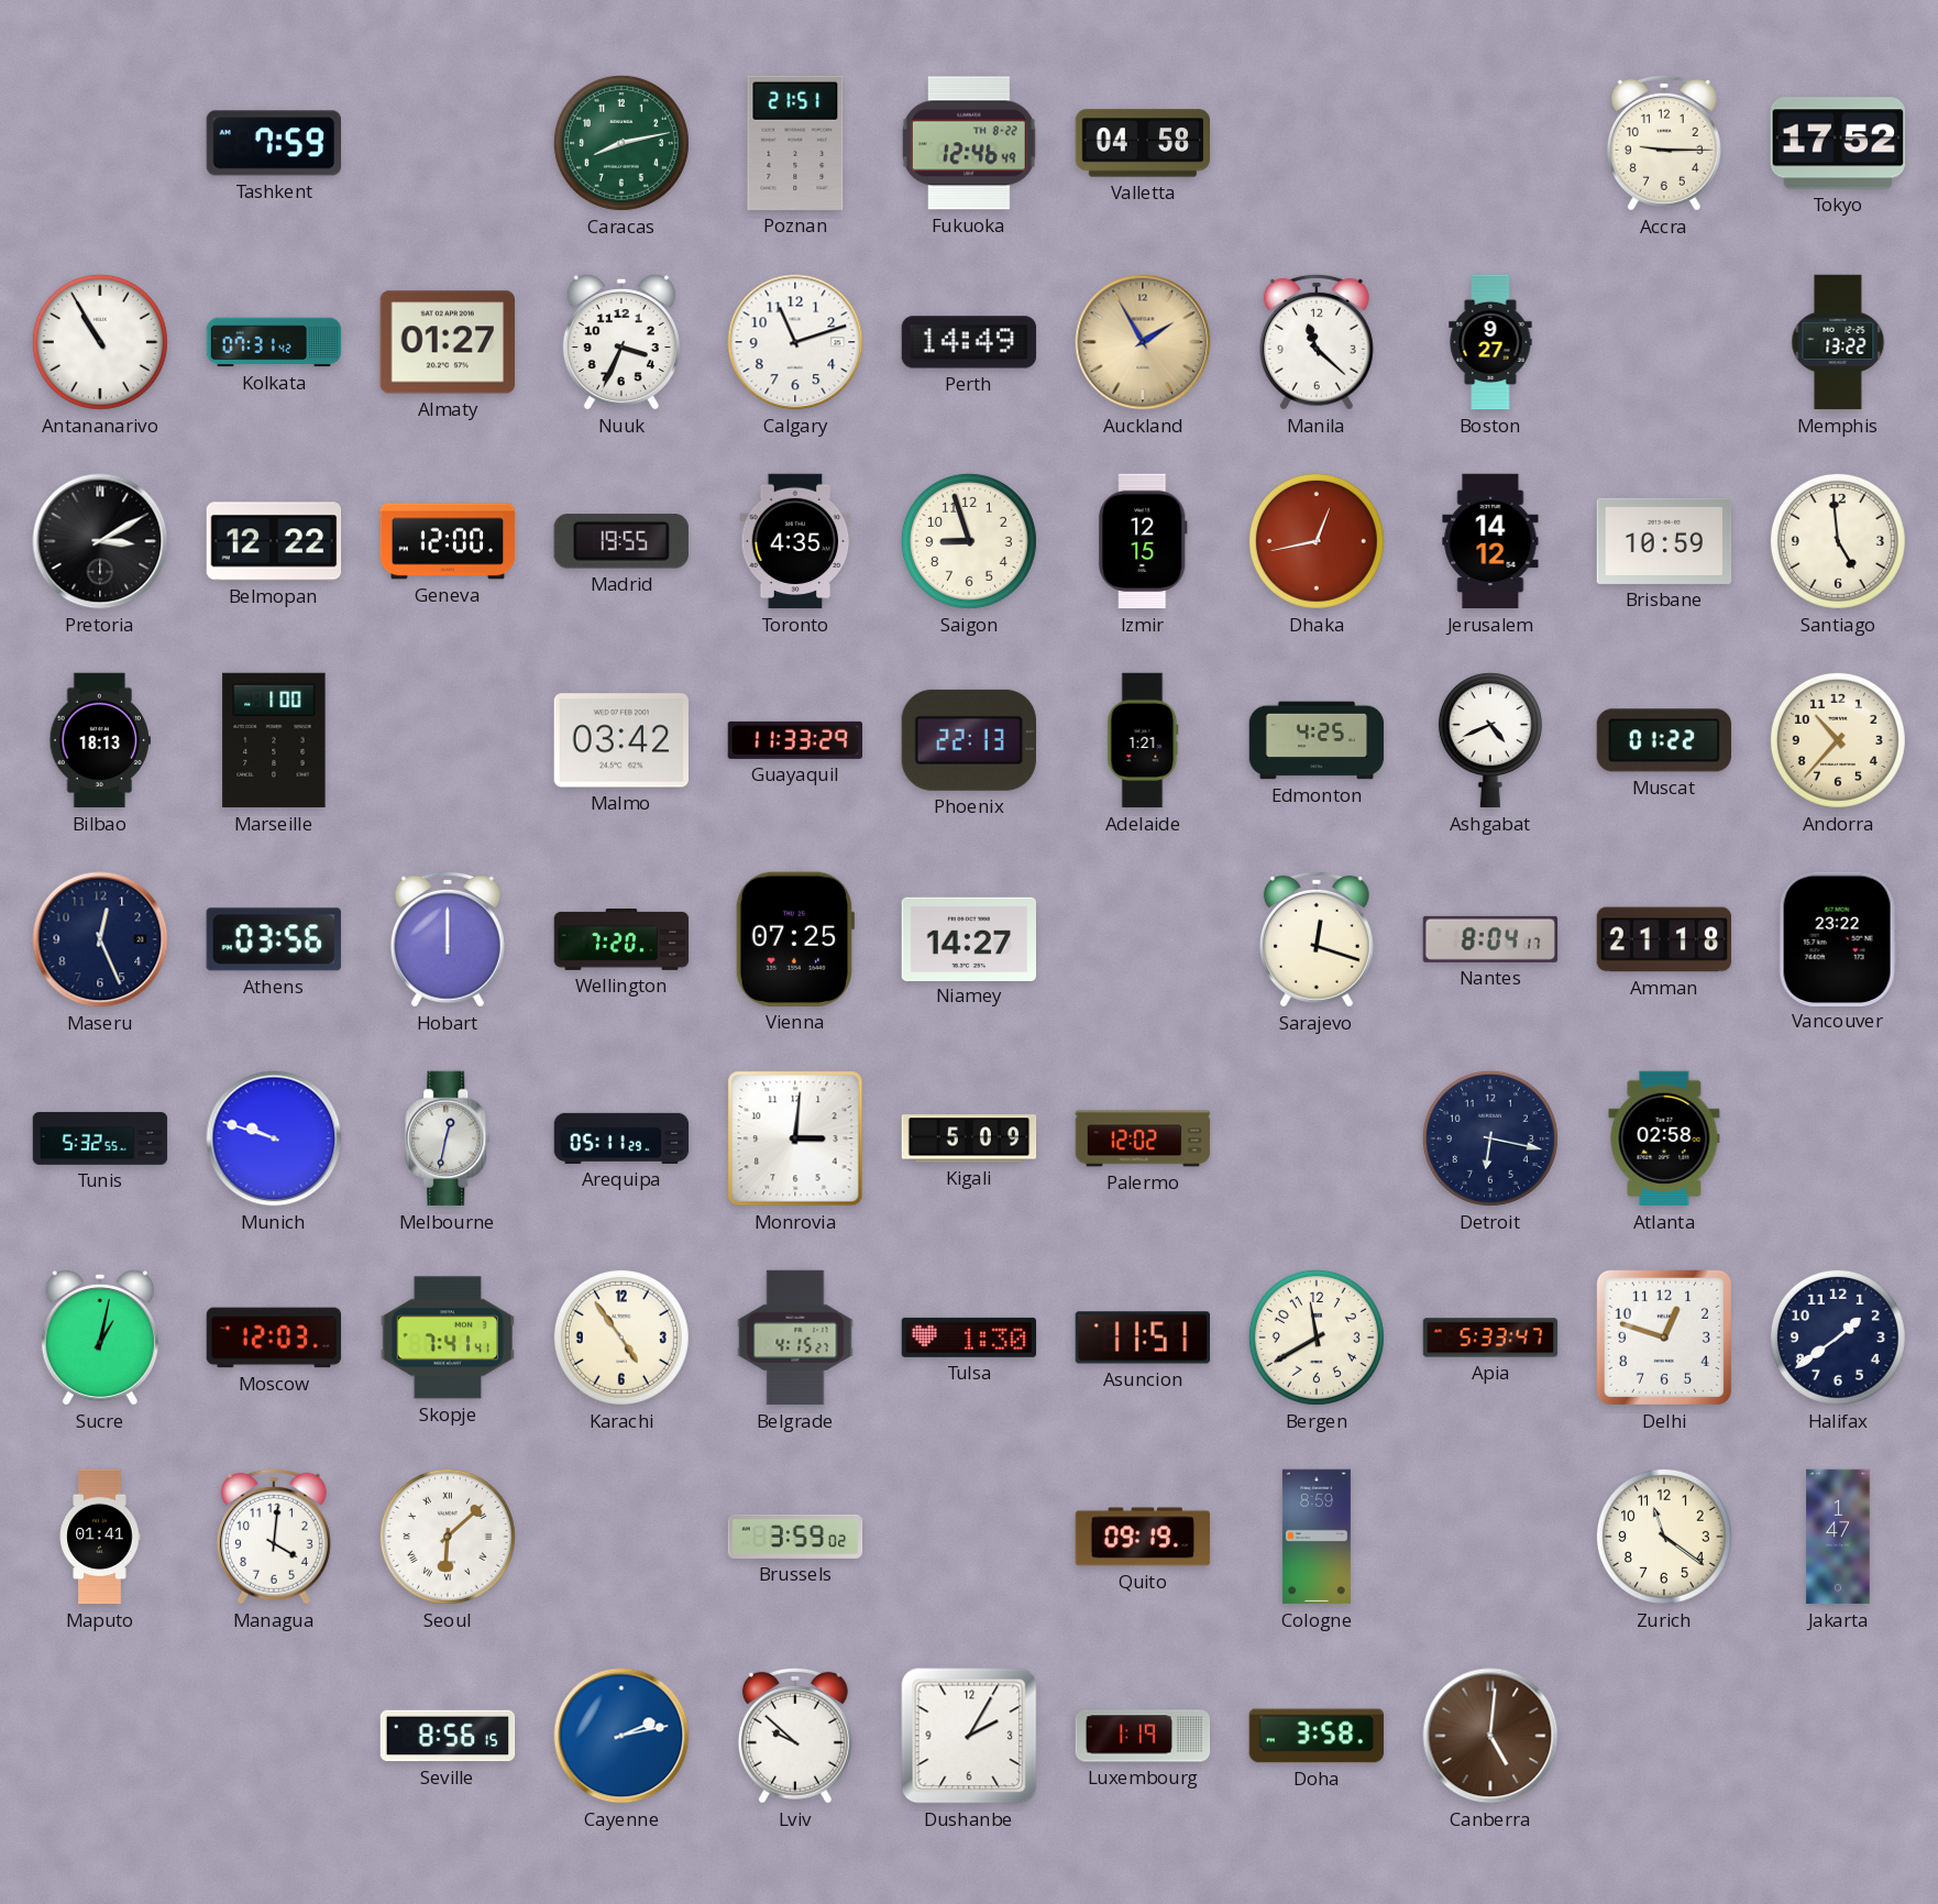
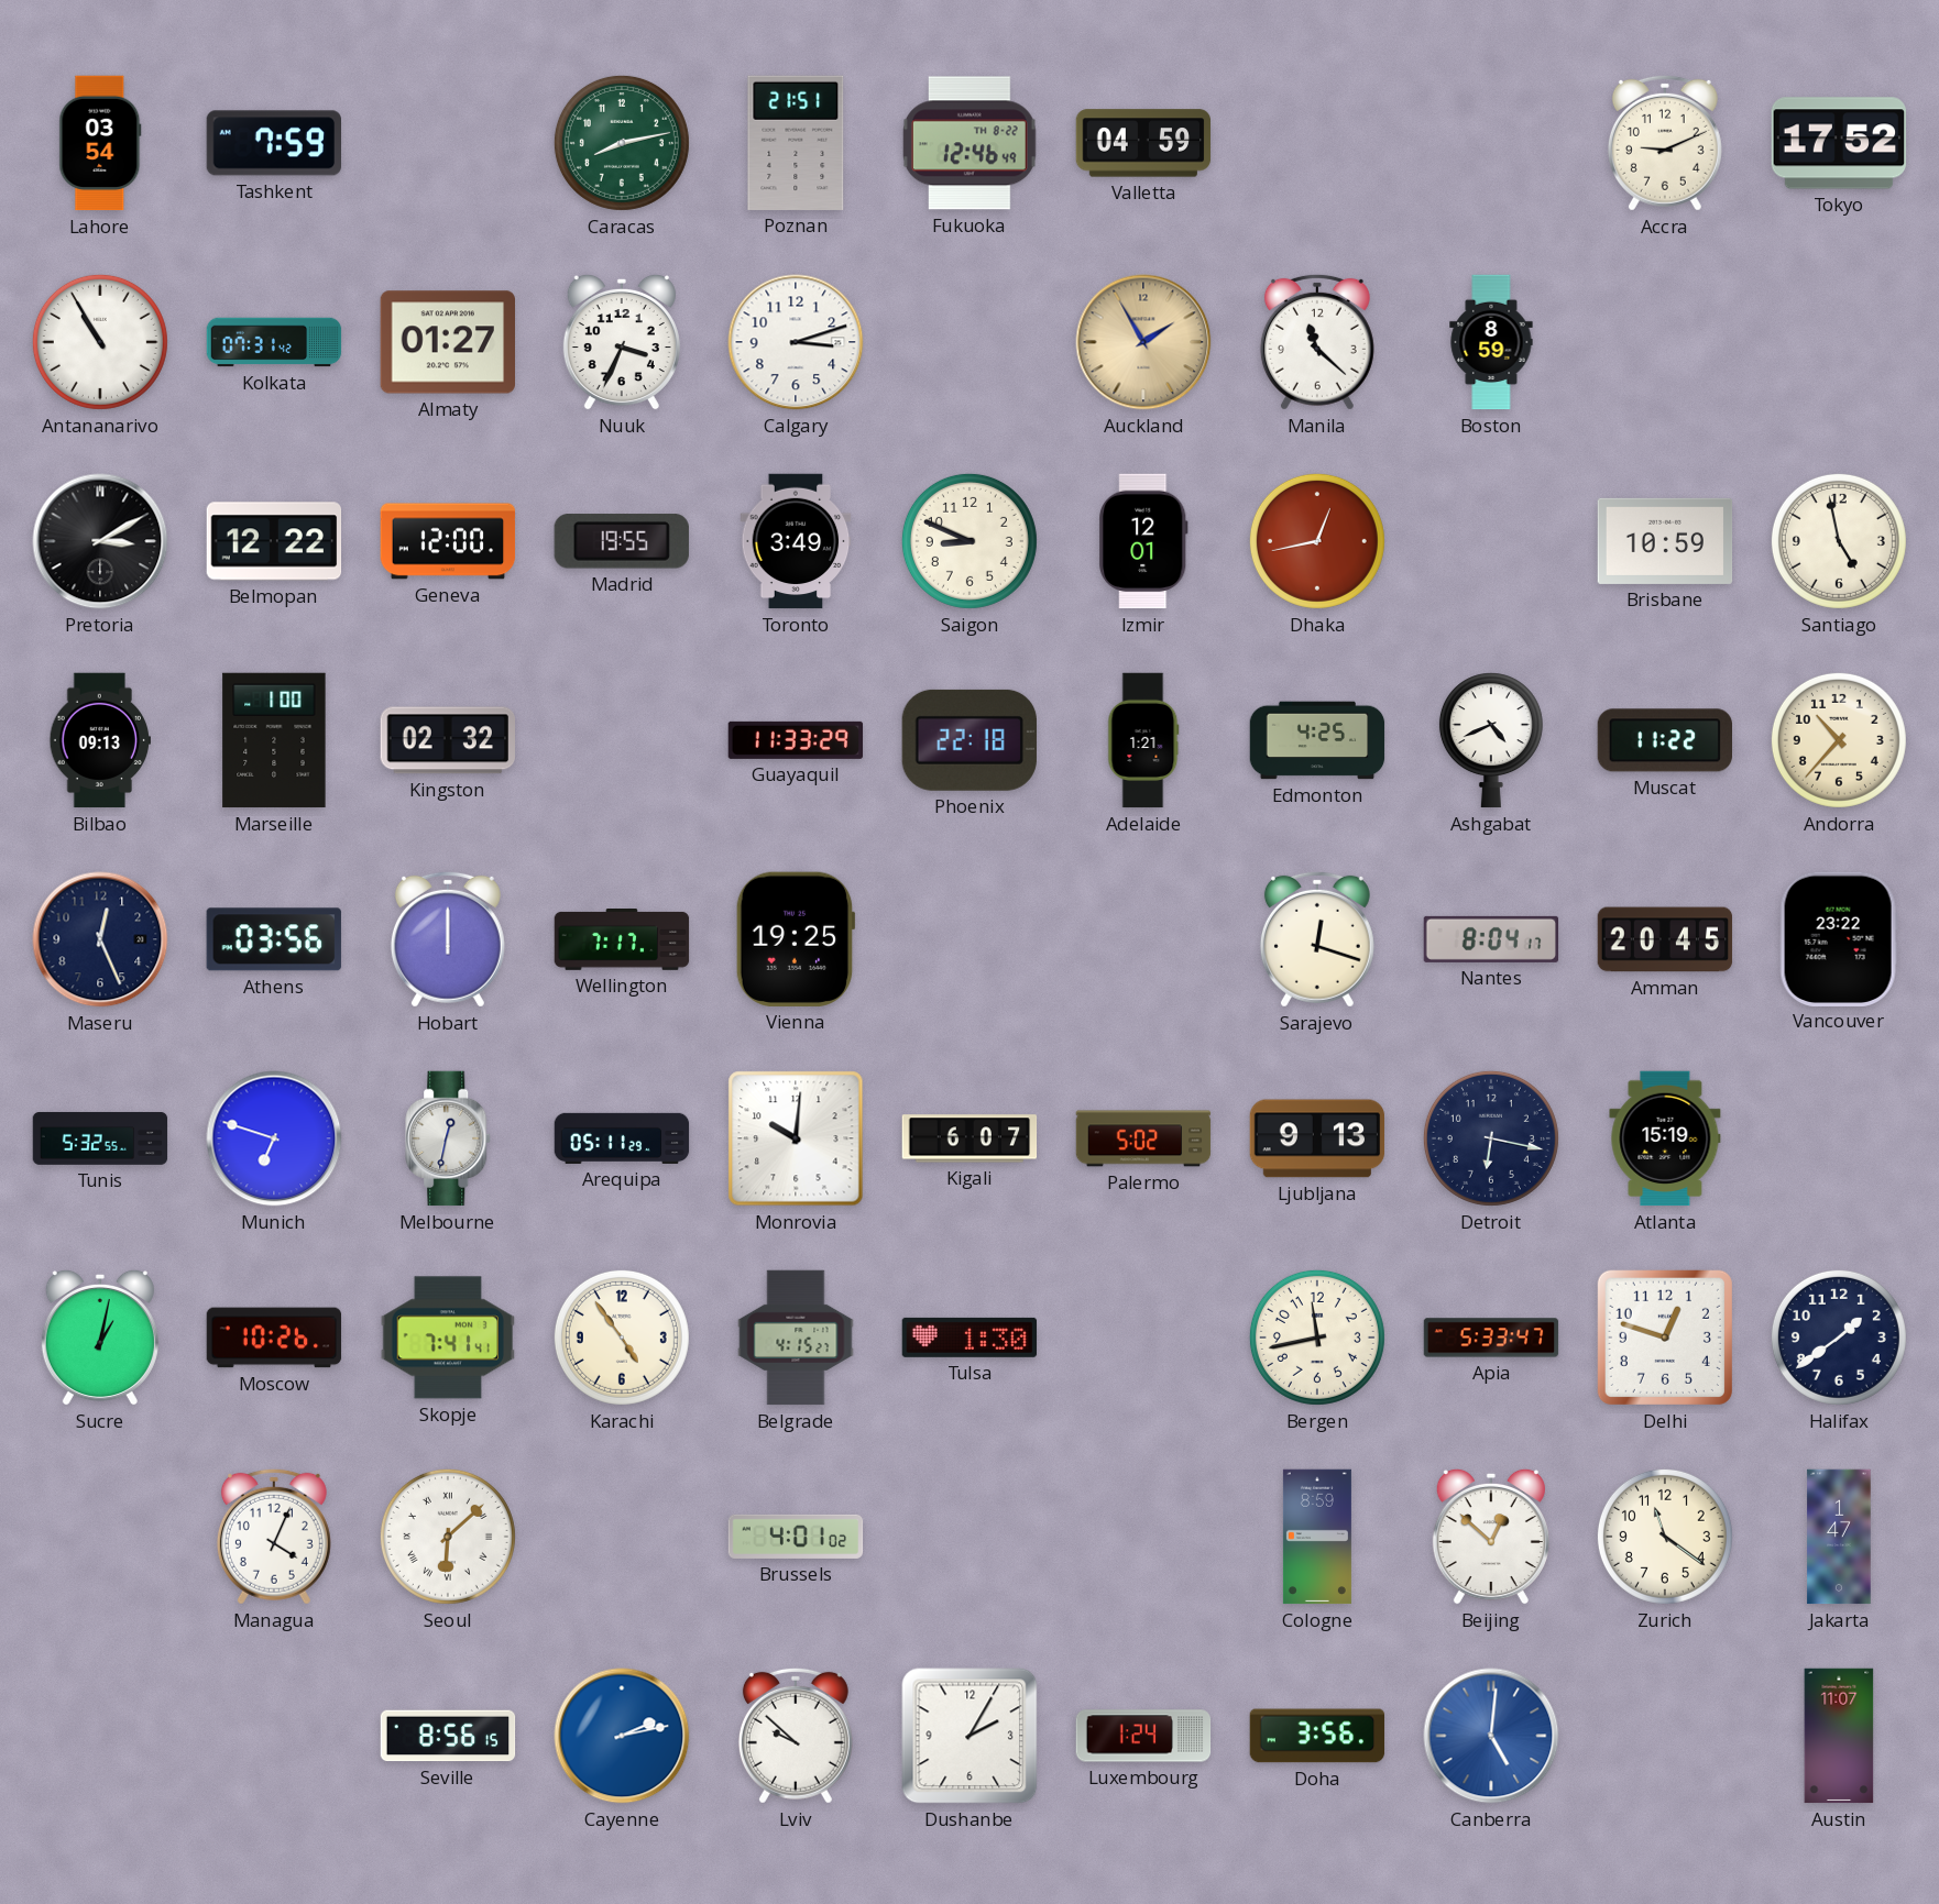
Lahore: none -> 03:54 (100, 143)
Valletta: 04:58 -> 04:59 (1143, 143)
Accra: 9:15 -> 9:11 (1665, 143)
Calgary: 11:12 -> 3:12 (796, 342)
Perth: 14:49 -> none (969, 342)
Boston: 9:27 -> 8:59 (1491, 342)
Memphis: 13:22 -> none (1838, 342)
Toronto: 4:35 -> 3:49 (796, 541)
Saigon: 8:57 -> 8:49 (969, 541)
Izmir: 12:15 -> 12:01 (1144, 541)
Jerusalem: 14:12 -> none (1490, 541)
Santiago: 4:59 -> 4:58 (1839, 541)
Bilbao: 18:13 -> 09:13 (99, 740)
Kingston: none -> 02:32 (447, 740)
Malmo: 03:42 -> none (620, 740)
Phoenix: 22:13 -> 22:18 (969, 740)
Muscat: 01:22 -> 11:22 (1664, 740)
Wellington: 7:20 -> 7:17 (622, 940)
Vienna: 07:25 -> 19:25 (796, 939)
Niamey: 14:27 -> none (969, 938)
Amman: 21:18 -> 20:45 (1665, 939)
Munich: 9:48 -> 6:48 (274, 1138)
Monrovia: 3:01 -> 10:01 (796, 1138)
Kigali: 5:09 -> 6:07 (969, 1138)
Palermo: 12:02 -> 5:02 (1143, 1138)
Ljubljana: none -> 9:13 (1317, 1138)
Atlanta: 02:58 -> 15:19 (1665, 1138)
Moscow: 12:03 -> 10:26 (274, 1338)
Asuncion: 11:51 -> none (1143, 1338)
Bergen: 11:40 -> 11:43 (1317, 1338)
Maputo: 01:41 -> none (100, 1537)
Managua: 4:01 -> 4:04 (274, 1537)
Brussels: 3:59 -> 4:01 (796, 1537)
Quito: 09:19 -> none (1143, 1537)
Beijing: none -> 12:52 (1491, 1537)
Luxembourg: 1:19 -> 1:24 (1143, 1736)
Doha: 3:58 -> 3:56 (1317, 1736)
Canberra dial: brown -> blue (1491, 1736)
Austin: none -> 11:07 (1839, 1736)
